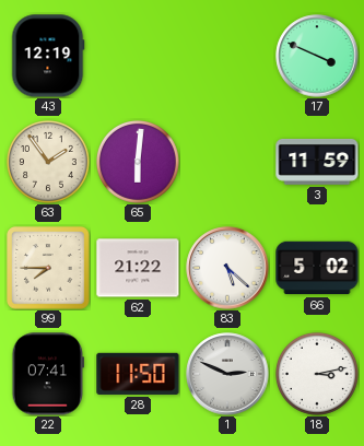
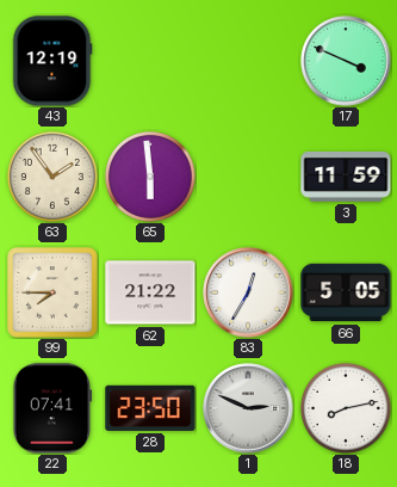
65: 6:01 -> 5:59 (150, 177)
83: 5:22 -> 12:35 (248, 292)
66: 5:02 -> 5:05 (346, 292)
28: 11:50 -> 23:50 (150, 408)
18: 3:13 -> 8:13 (346, 408)
